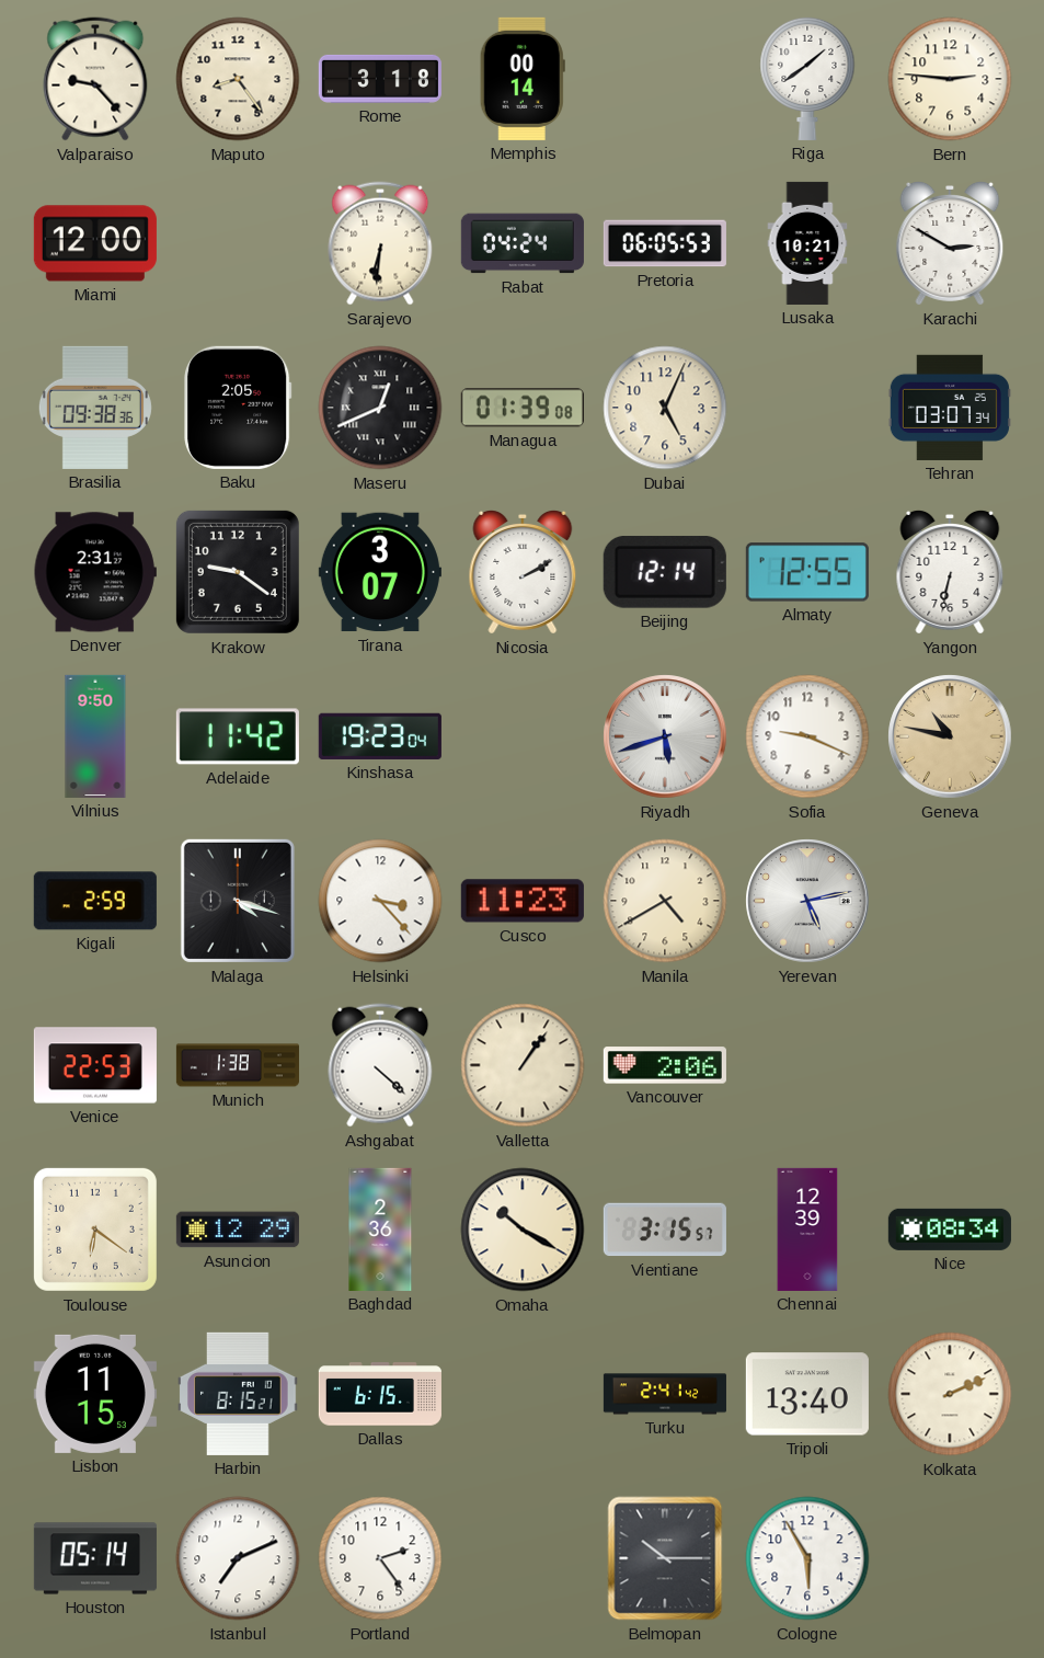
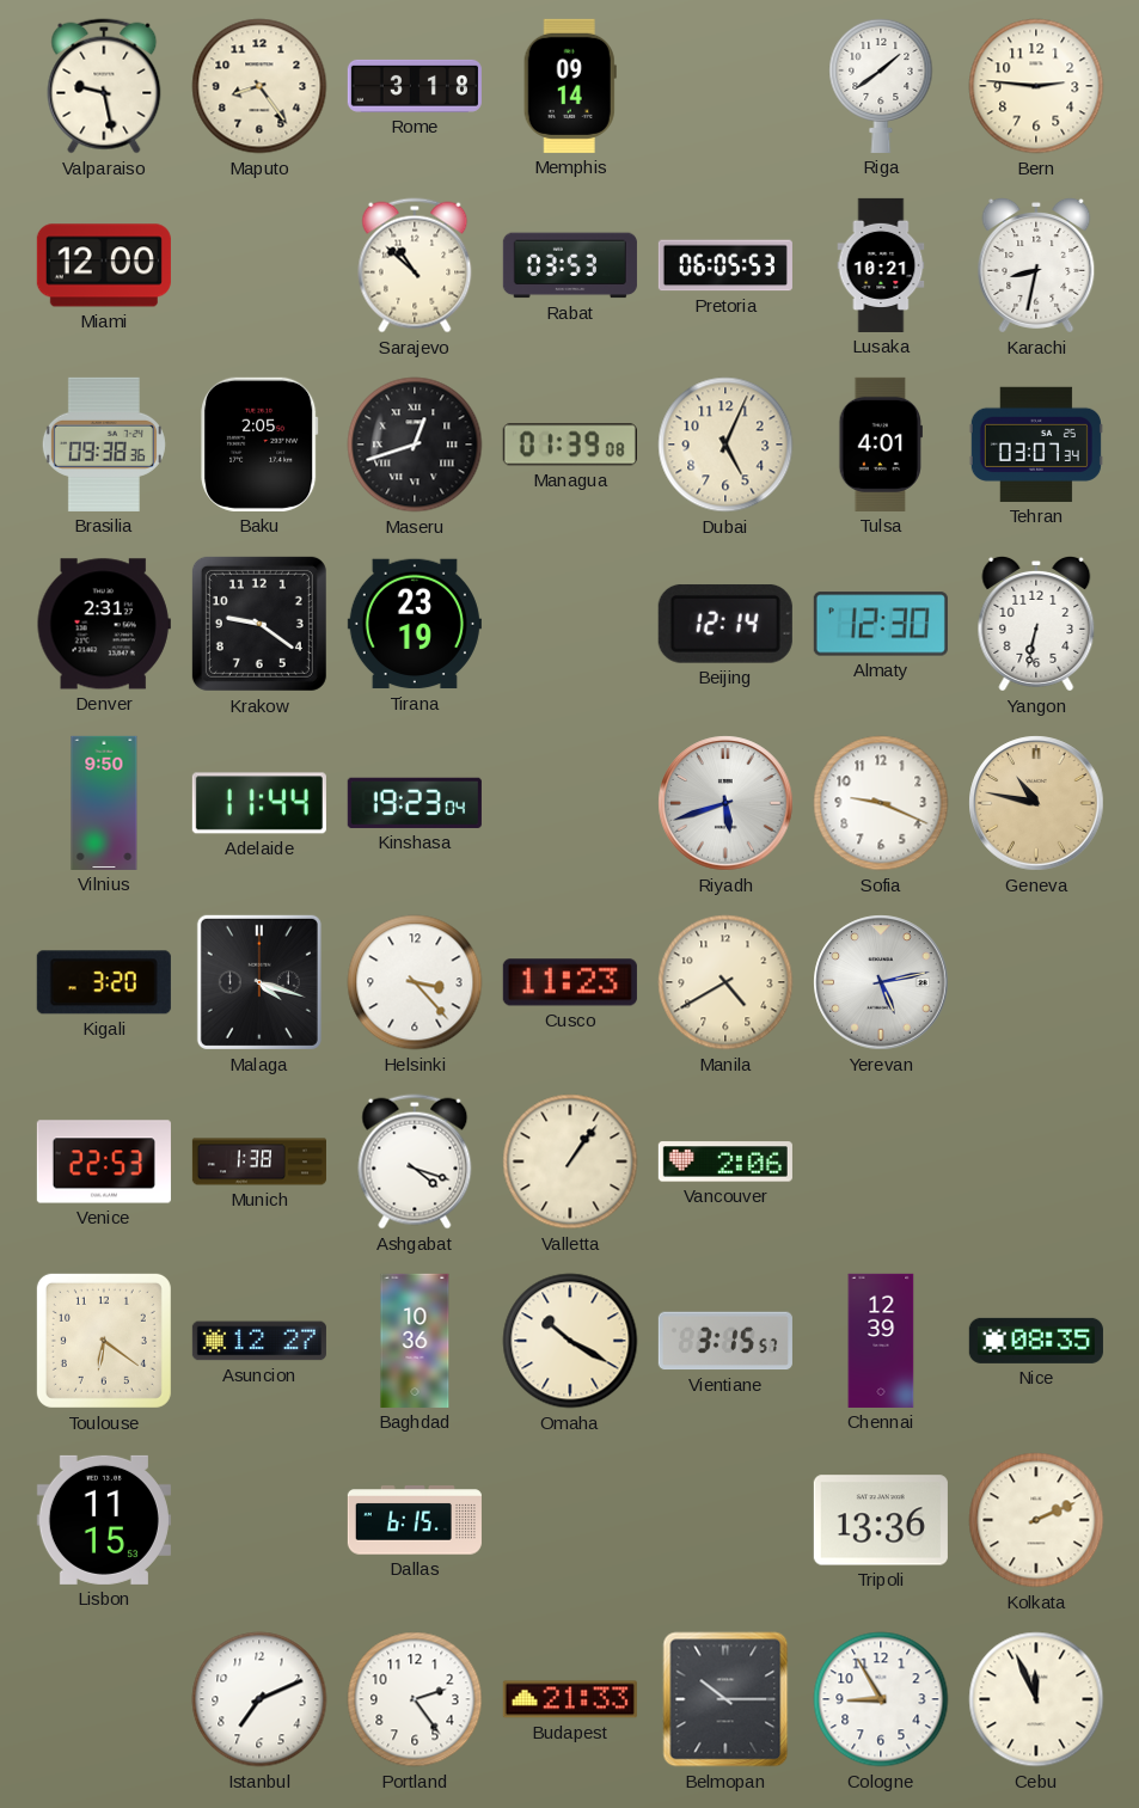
Valparaiso: 9:23 -> 9:28 (104, 86)
Memphis: 00:14 -> 09:14 (570, 86)
Sarajevo: 6:31 -> 10:52 (415, 265)
Rabat: 04:24 -> 03:53 (570, 265)
Karachi: 2:50 -> 8:32 (1036, 265)
Maseru: 12:41 -> 12:42 (415, 445)
Tulsa: none -> 4:01 (881, 445)
Tirana: 3:07 -> 23:19 (415, 624)
Nicosia: 2:10 -> none (523, 572)
Almaty: 12:55 -> 12:30 (881, 624)
Adelaide: 11:42 -> 11:44 (259, 803)
Kigali: 2:59 -> 3:20 (104, 982)
Ashgabat: 4:22 -> 4:18 (415, 1162)
Asuncion: 12:29 -> 12:27 (259, 1341)
Baghdad: 2:36 -> 10:36 (415, 1341)
Nice: 08:34 -> 08:35 (1036, 1341)
Harbin: 8:15 -> none (238, 1394)
Turku: 2:41 -> none (665, 1394)
Tripoli: 13:40 -> 13:36 (881, 1520)
Houston: 05:14 -> none (95, 1558)
Budapest: none -> 21:33 (570, 1699)
Cologne: 5:55 -> 8:55 (881, 1699)
Cebu: none -> 11:56 (1036, 1699)
